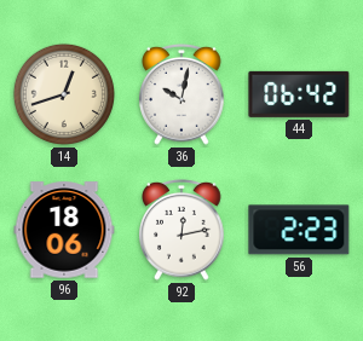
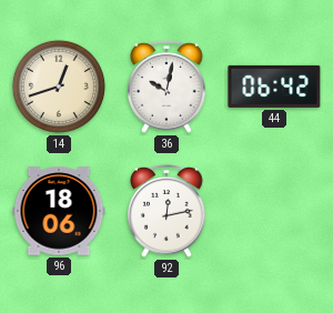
56: 2:23 -> none (299, 230)
